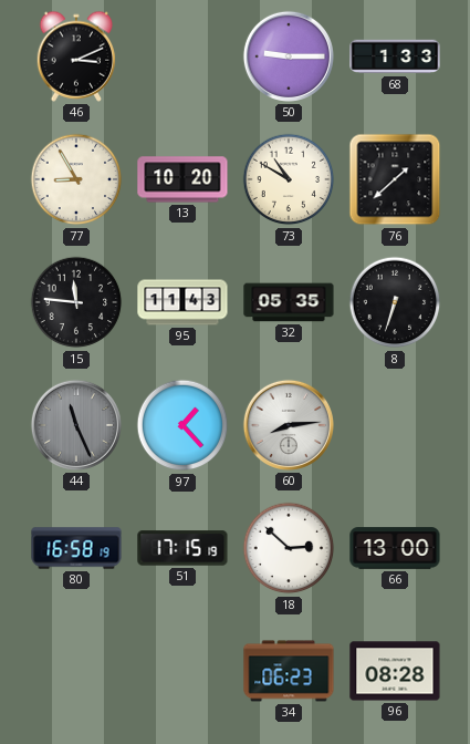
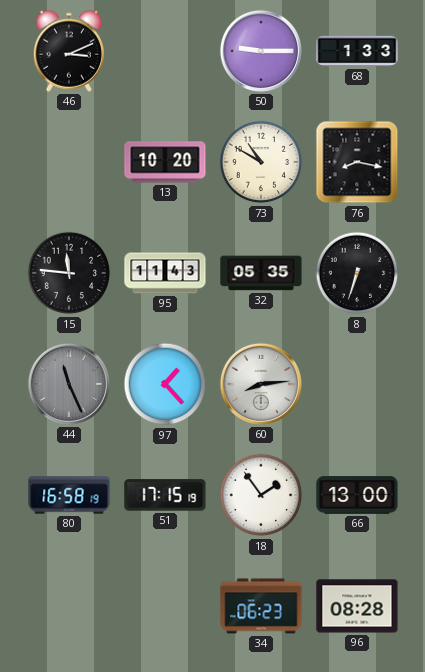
77: 8:55 -> none (76, 179)
76: 1:38 -> 8:17 (357, 162)
18: 2:52 -> 1:54 (261, 495)
